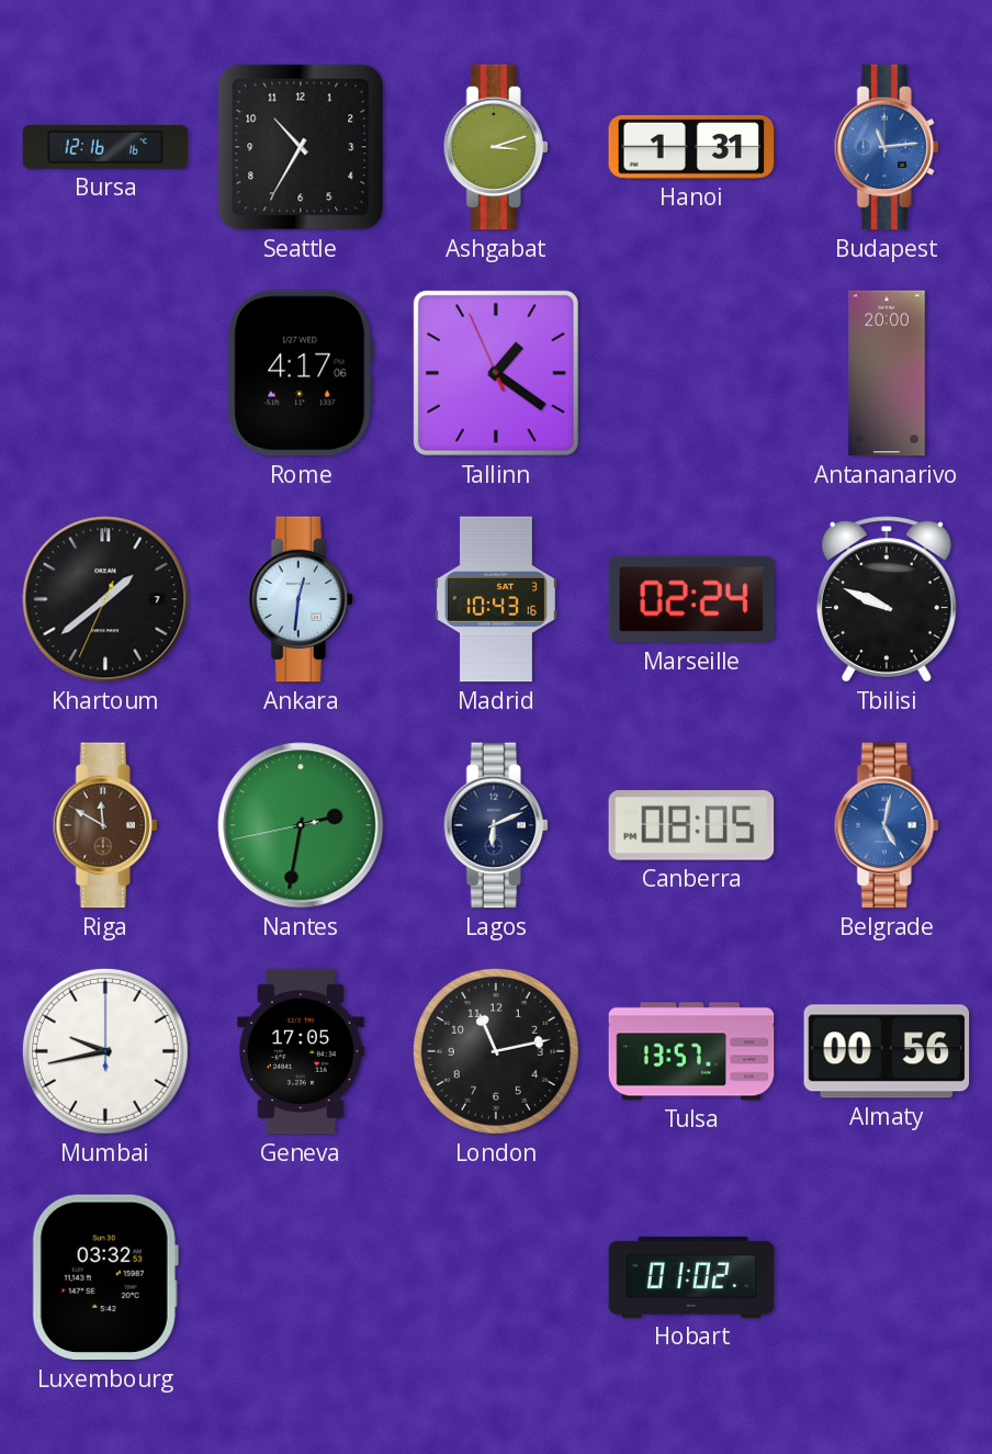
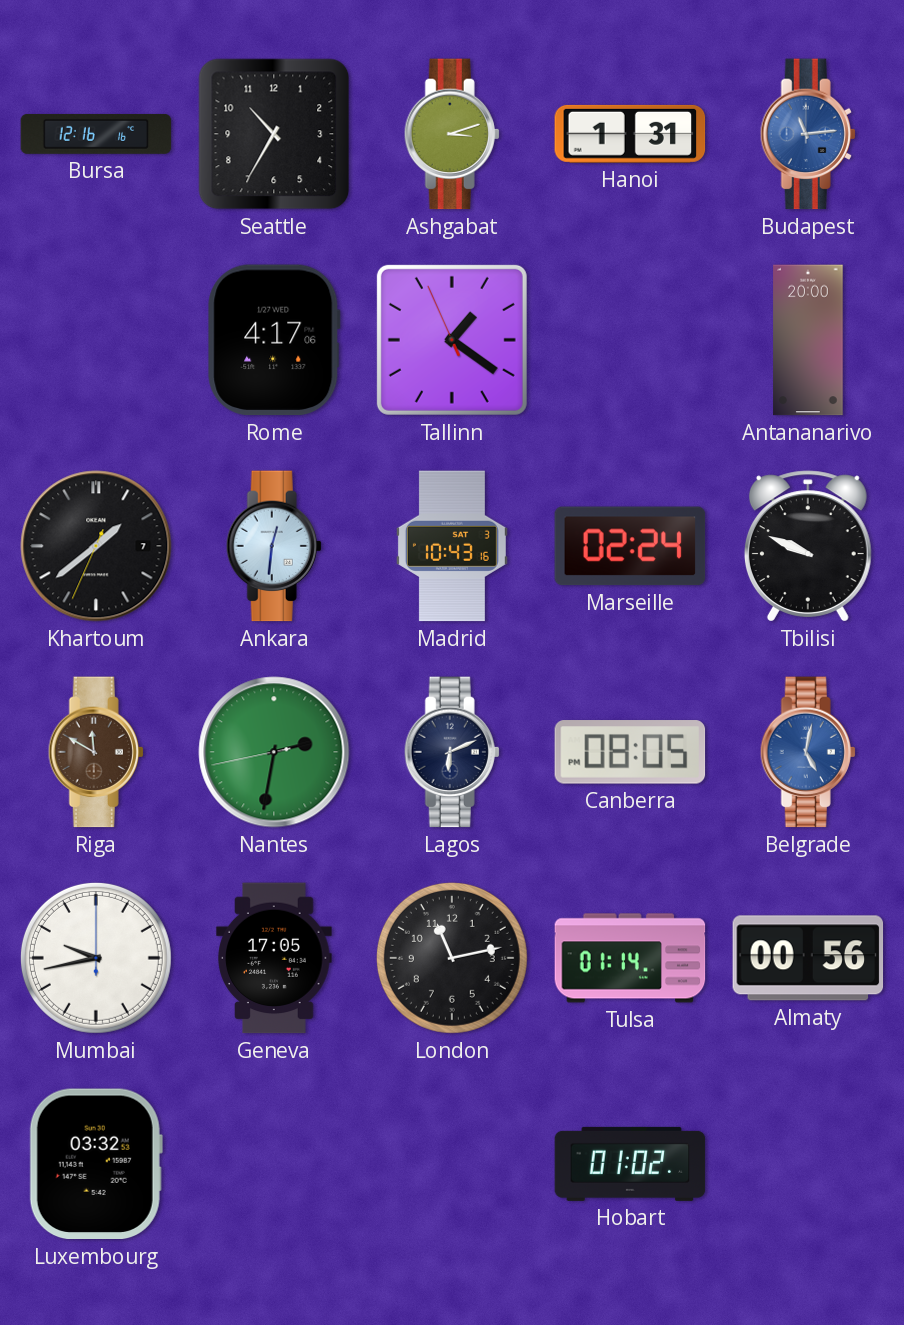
Tulsa: 13:57 -> 01:14 (630, 958)
